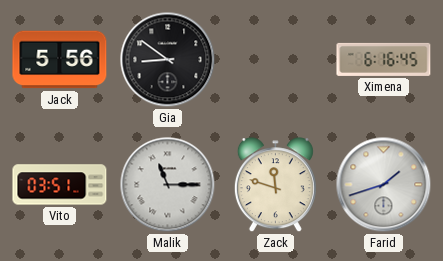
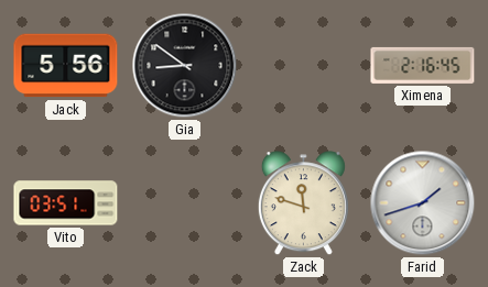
Ximena: 6:16 -> 2:16 (423, 65)
Malik: 11:15 -> none (168, 185)
